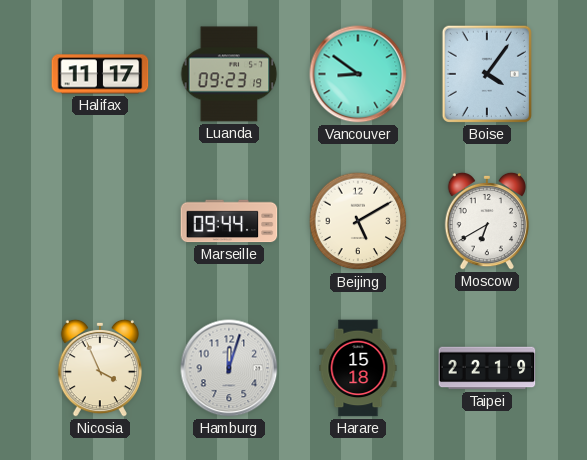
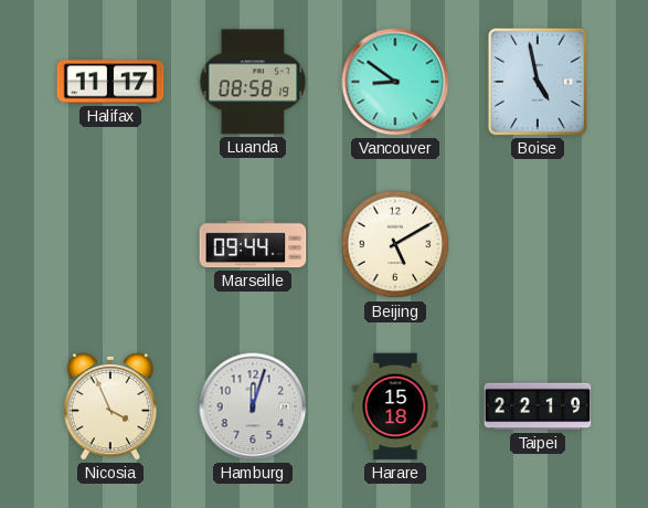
Luanda: 09:23 -> 08:58 (253, 82)
Boise: 4:06 -> 4:58 (538, 82)
Moscow: 6:40 -> none (487, 221)
